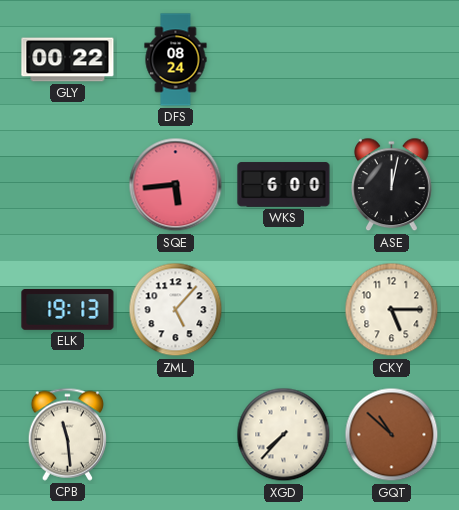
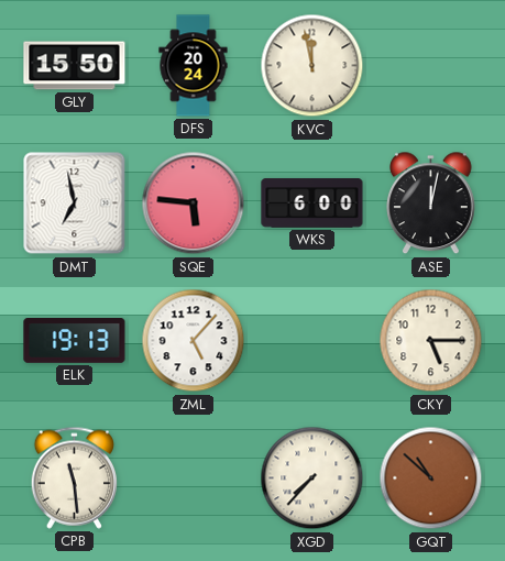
GLY: 00:22 -> 15:50 (75, 66)
DFS: 08:24 -> 20:24 (194, 66)
KVC: none -> 11:58 (312, 66)
DMT: none -> 6:58 (75, 204)
SQE: 5:44 -> 5:46 (194, 204)
